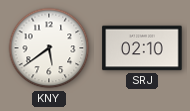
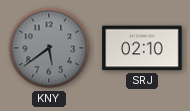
KNY dial: white -> grey (49, 48)
